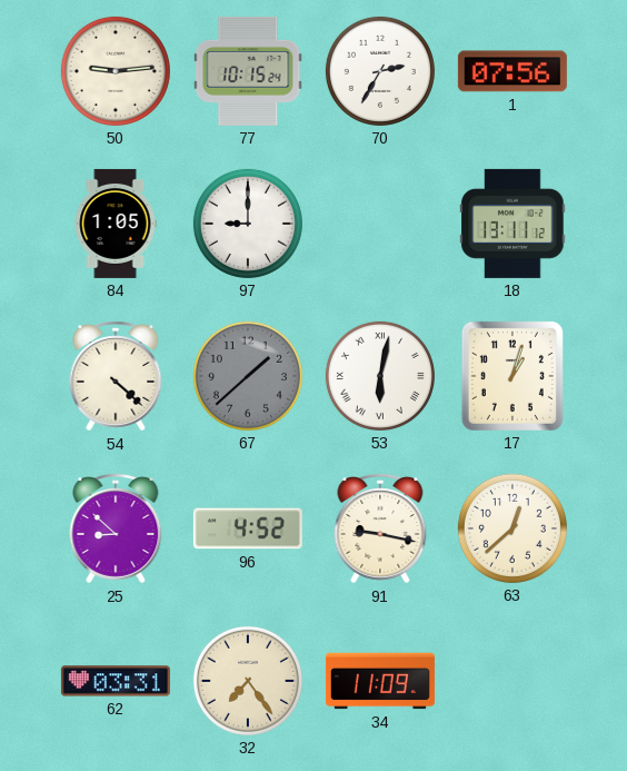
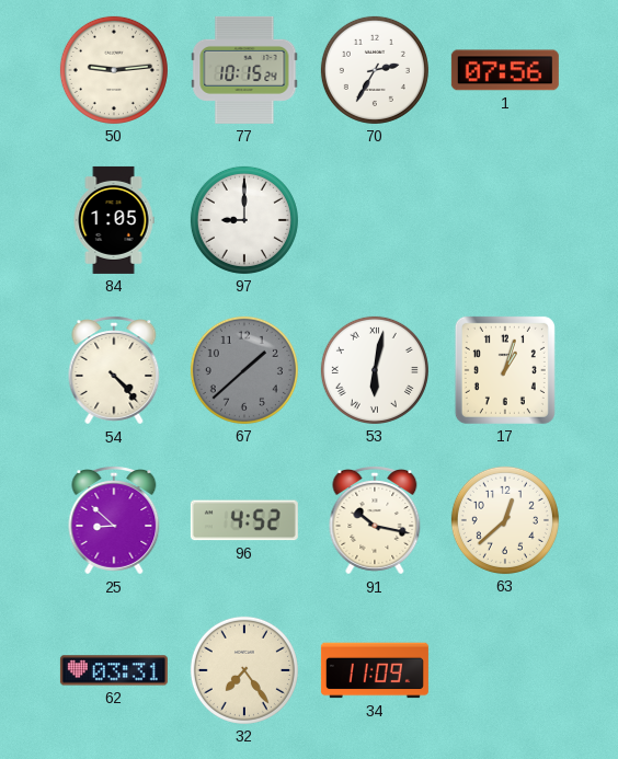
18: 13:11 -> none (512, 224)
54: 4:22 -> 4:23 (114, 370)
91: 9:17 -> 10:17 (375, 520)
